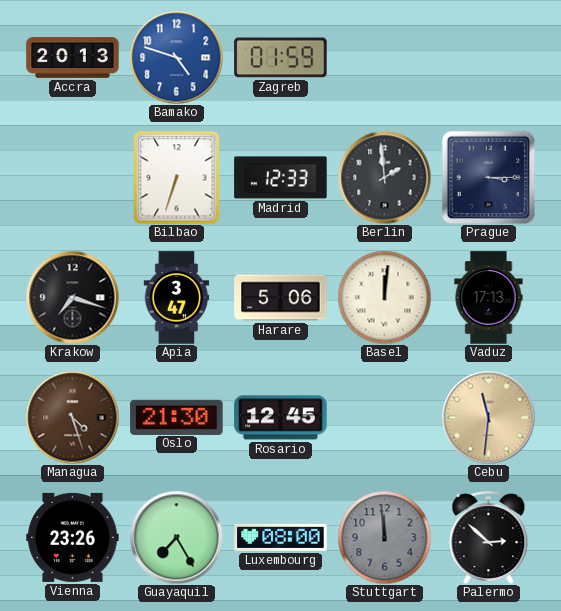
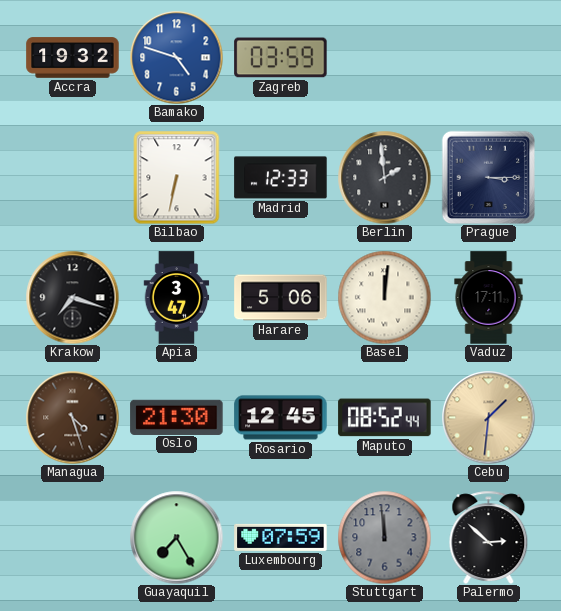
Accra: 20:13 -> 19:32 (73, 58)
Zagreb: 01:59 -> 03:59 (281, 58)
Bilbao: 6:33 -> 6:32 (177, 177)
Vaduz: 17:13 -> 17:11 (489, 298)
Maputo: none -> 08:52 (385, 418)
Cebu: 11:31 -> 1:31 (488, 417)
Vienna: 23:26 -> none (73, 537)
Luxembourg: 08:00 -> 07:59 (281, 537)
